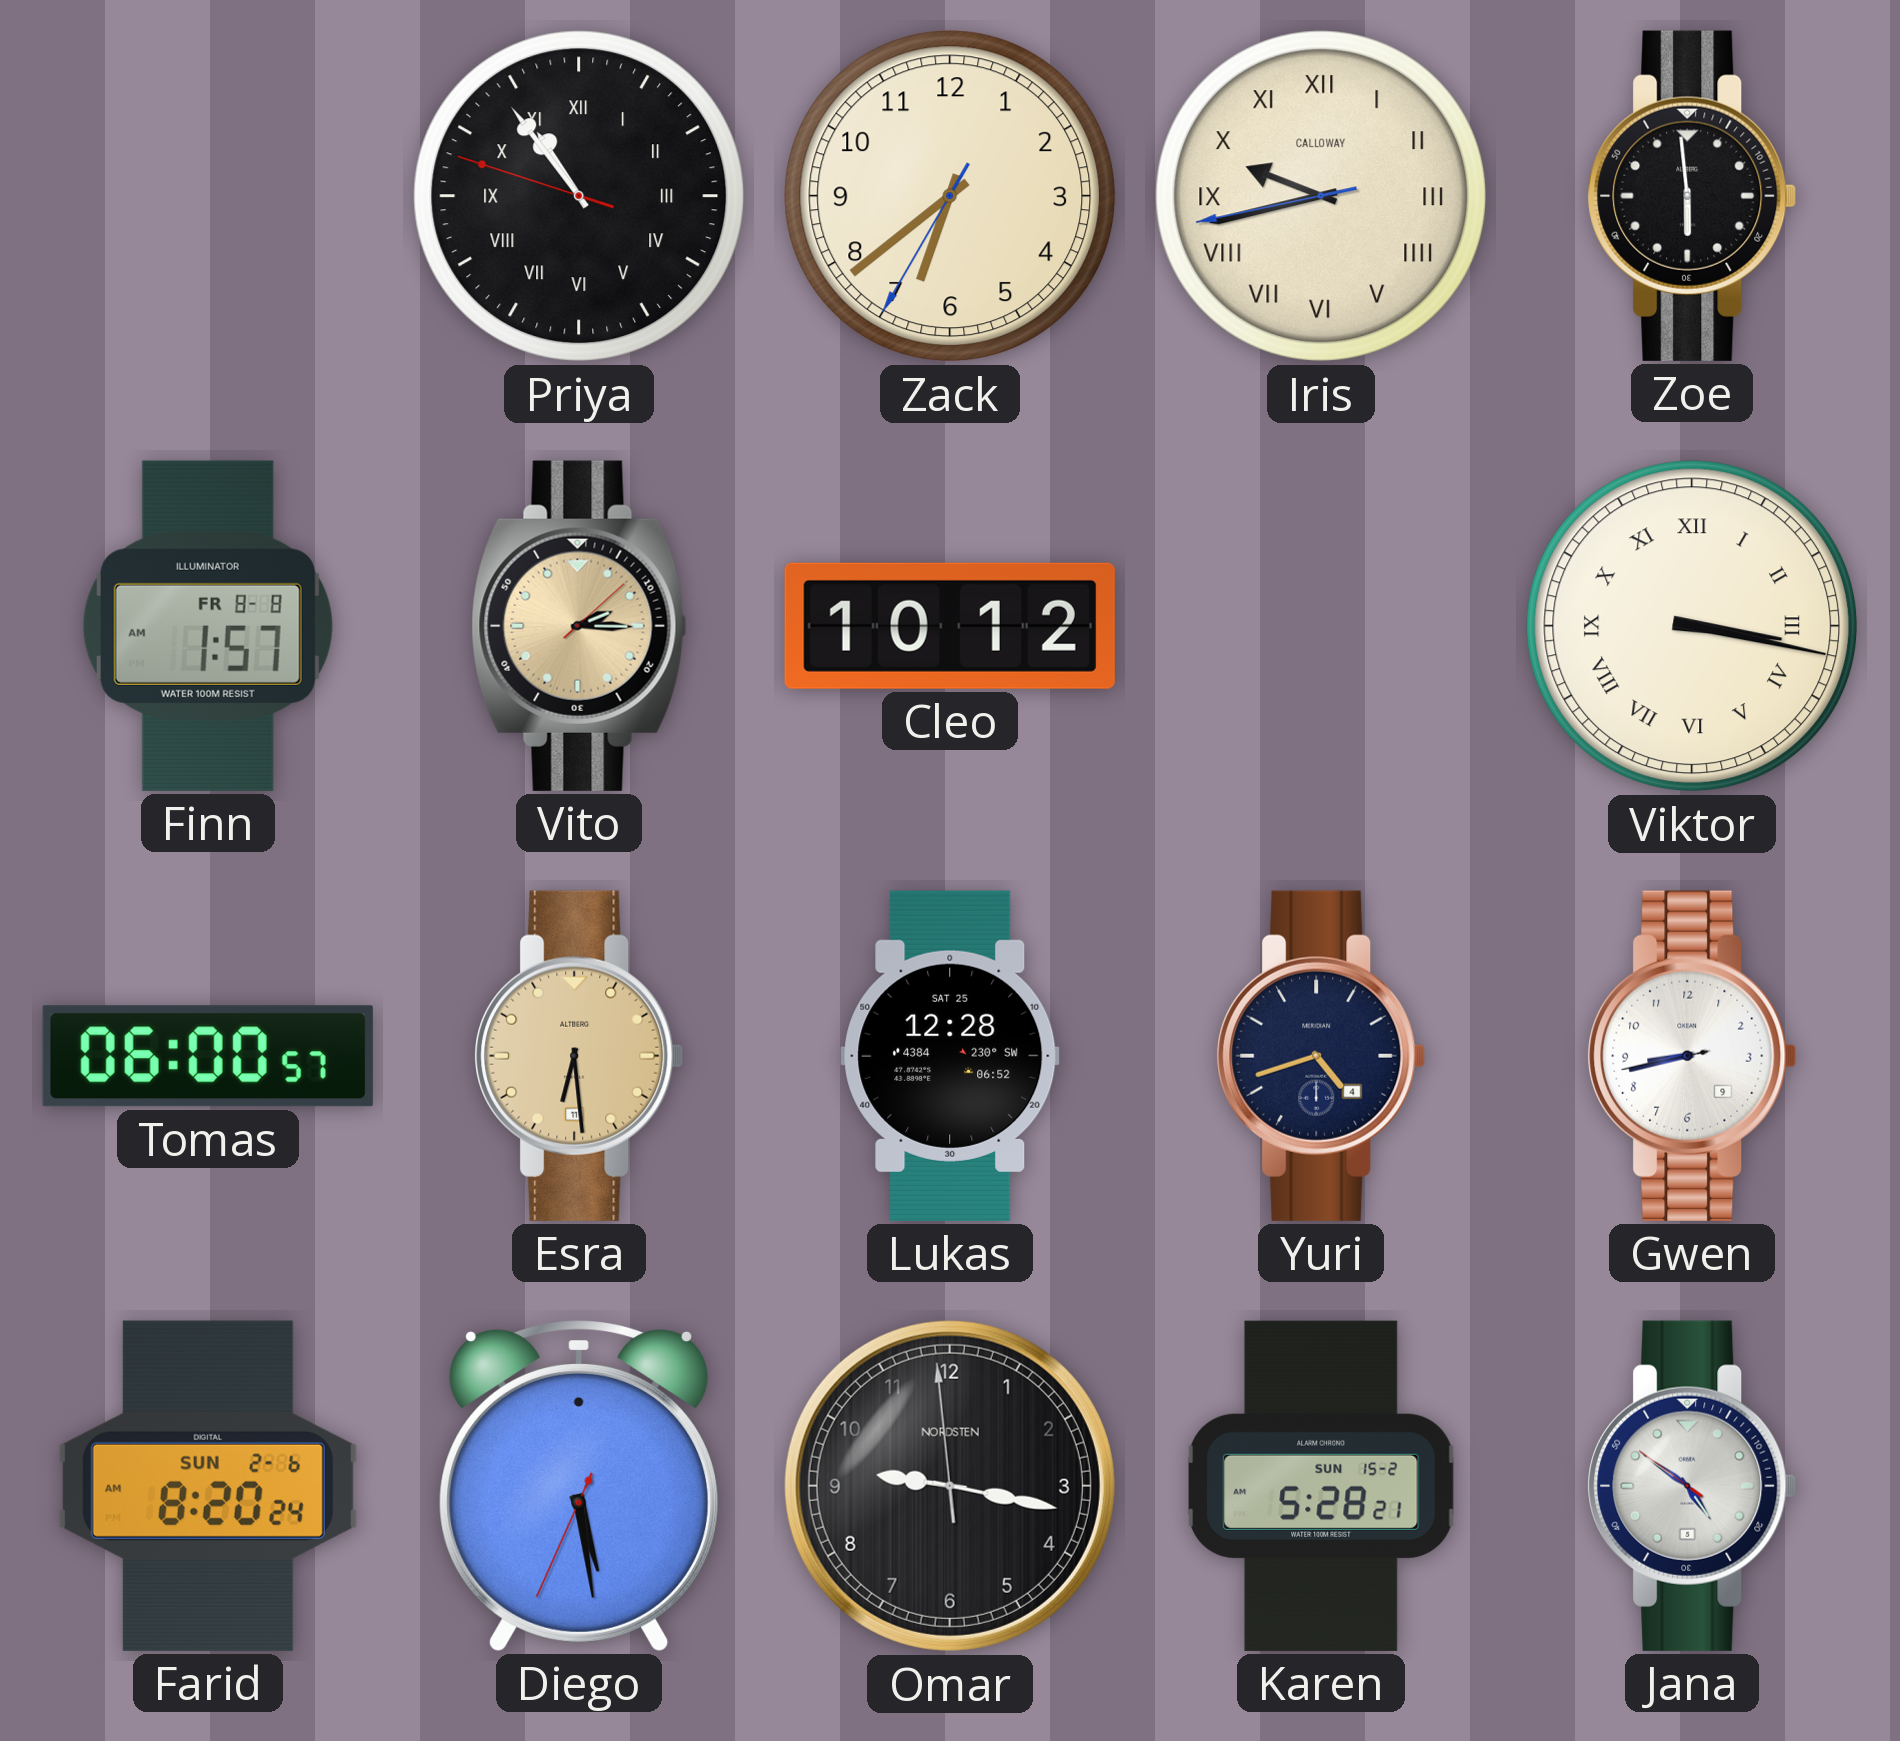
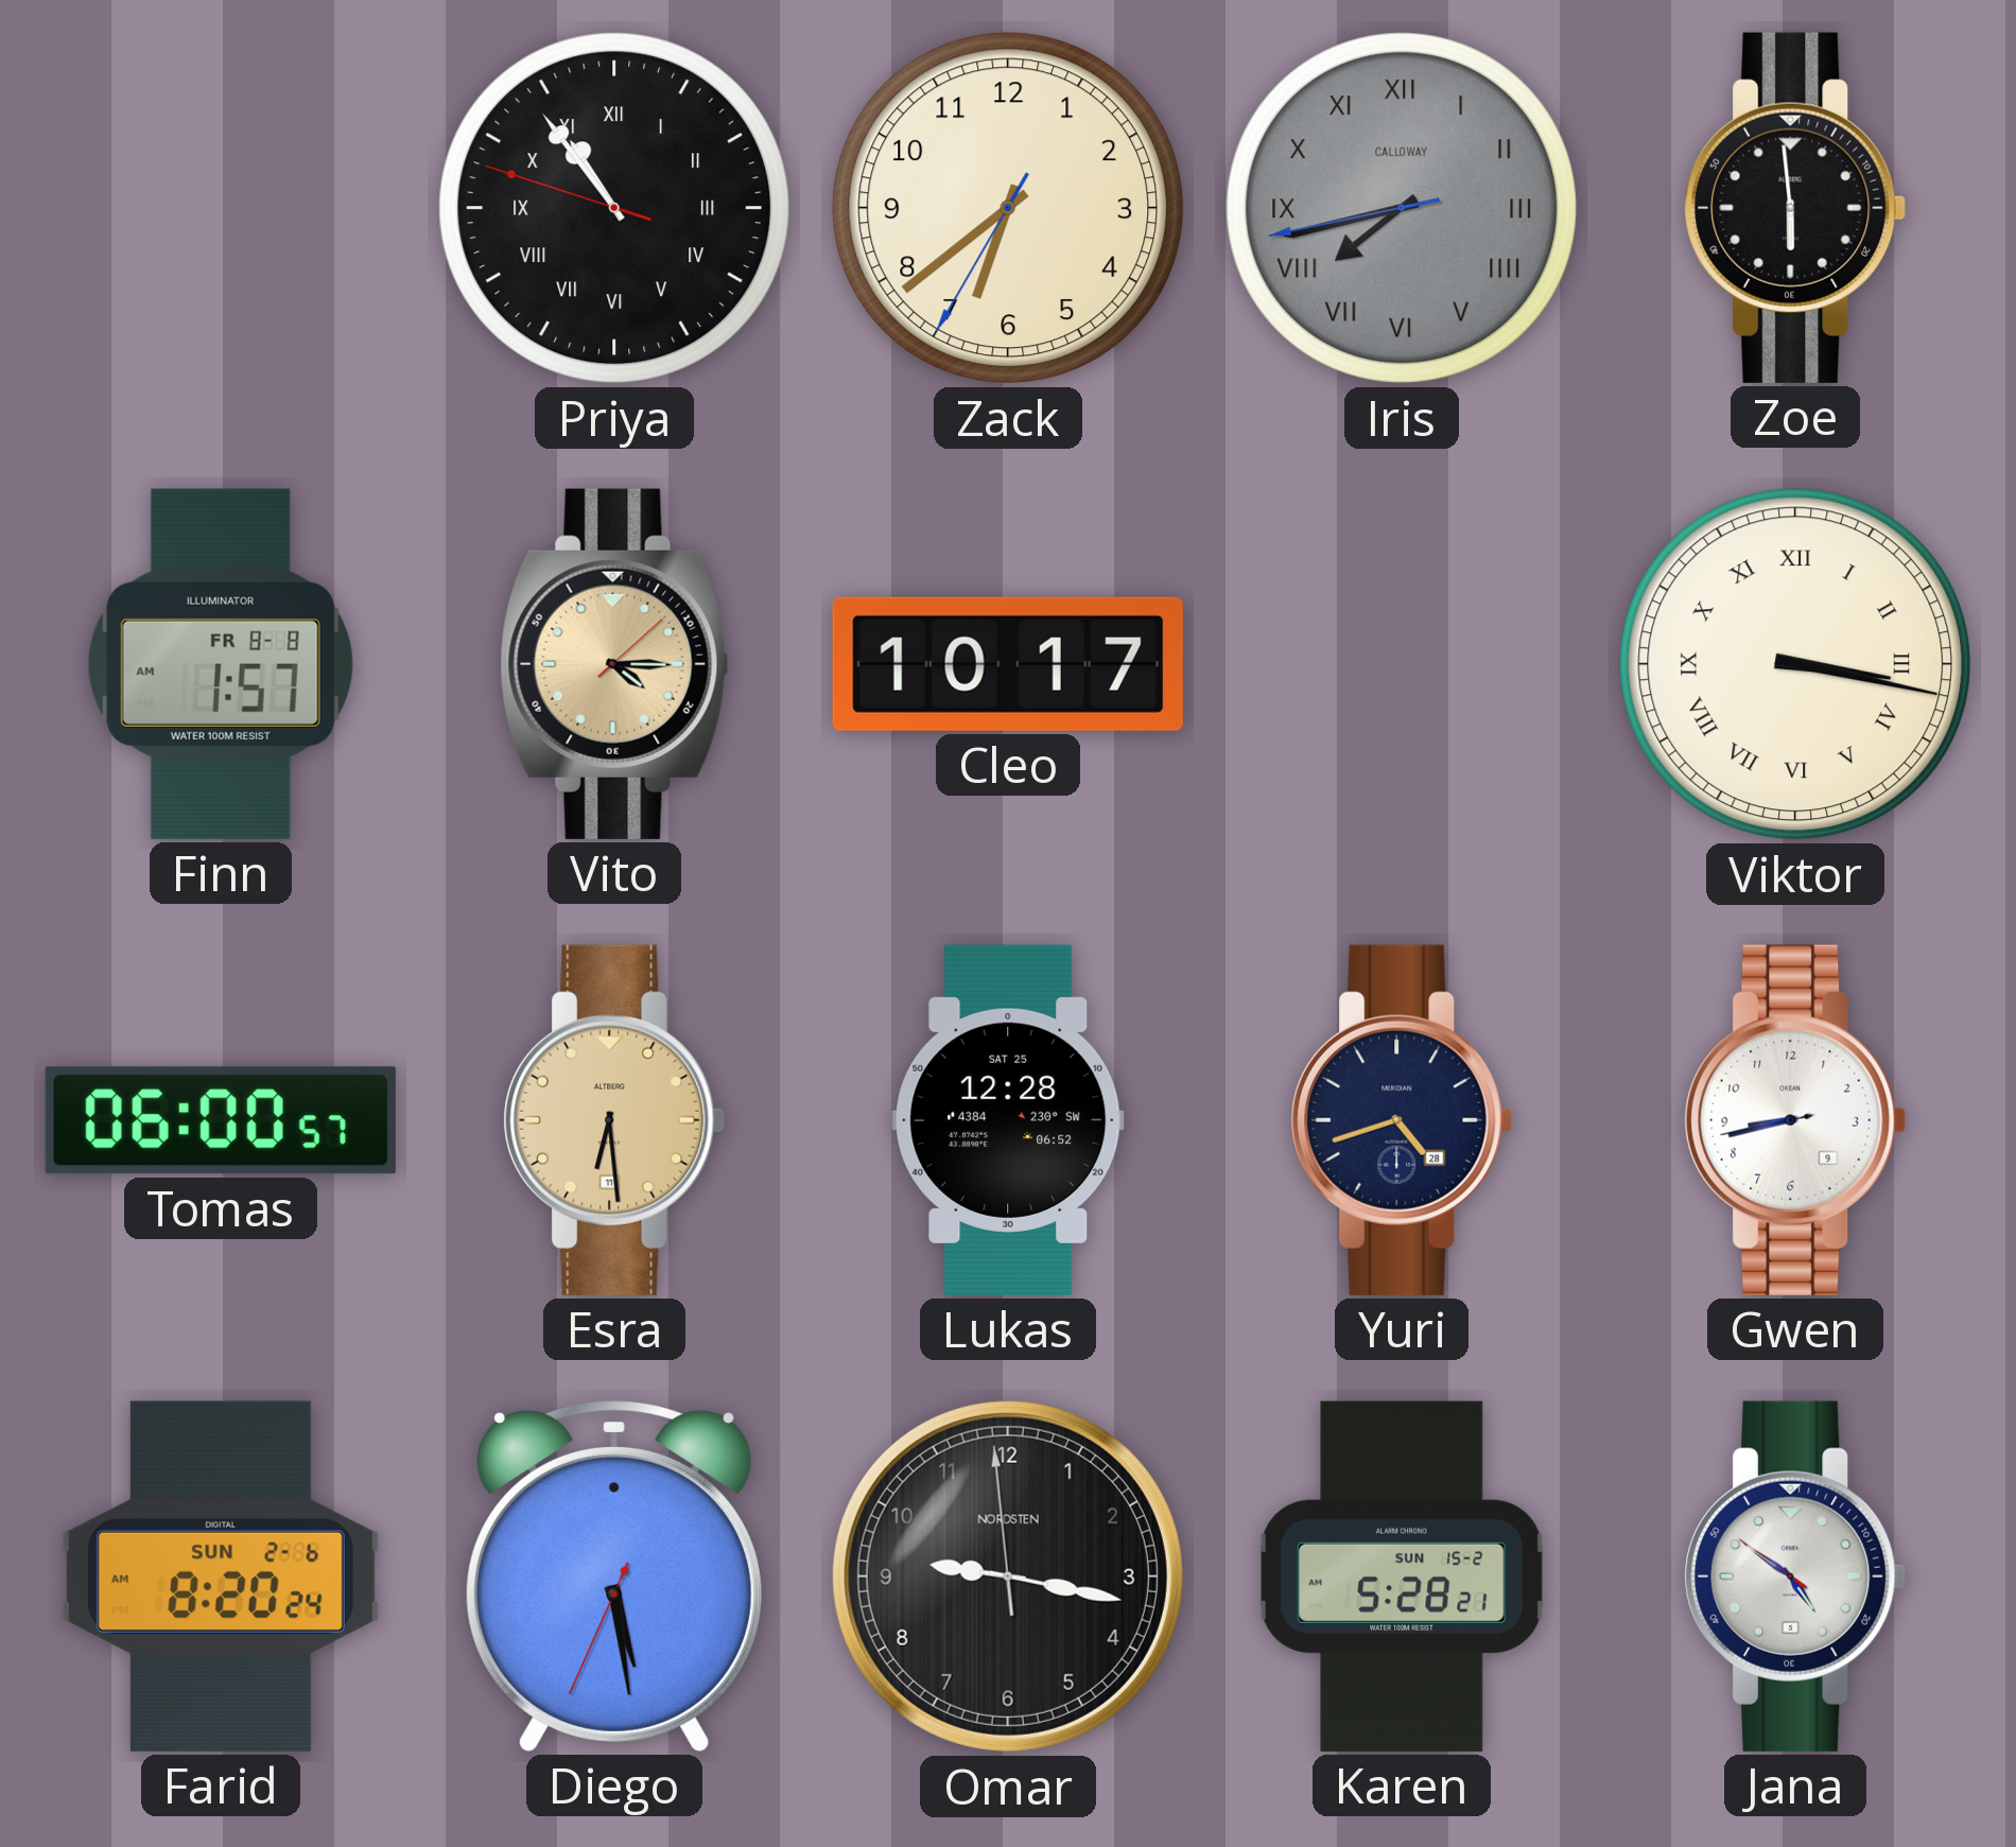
Iris: 9:42 -> 7:42 (1402, 208)
Iris dial: cream -> grey (1402, 208)
Vito: 2:15 -> 4:15 (614, 664)
Cleo: 10:12 -> 10:17 (1008, 664)
Yuri date: 4 -> 28 (1402, 1120)
